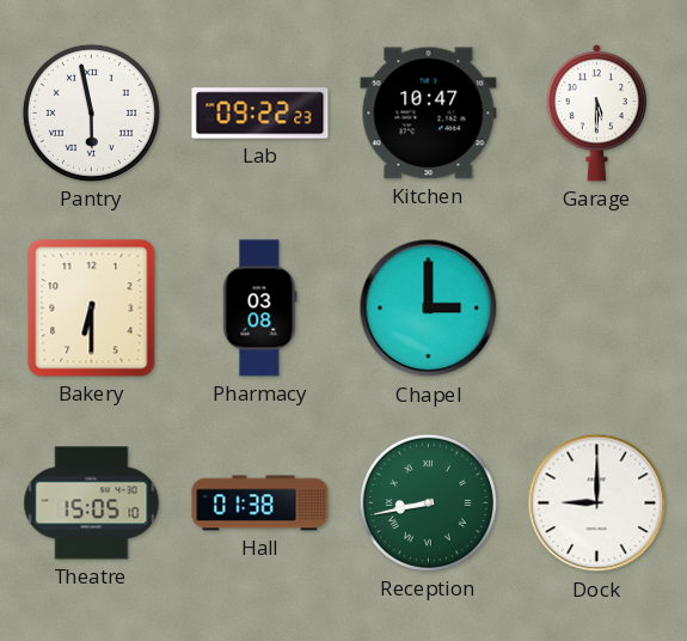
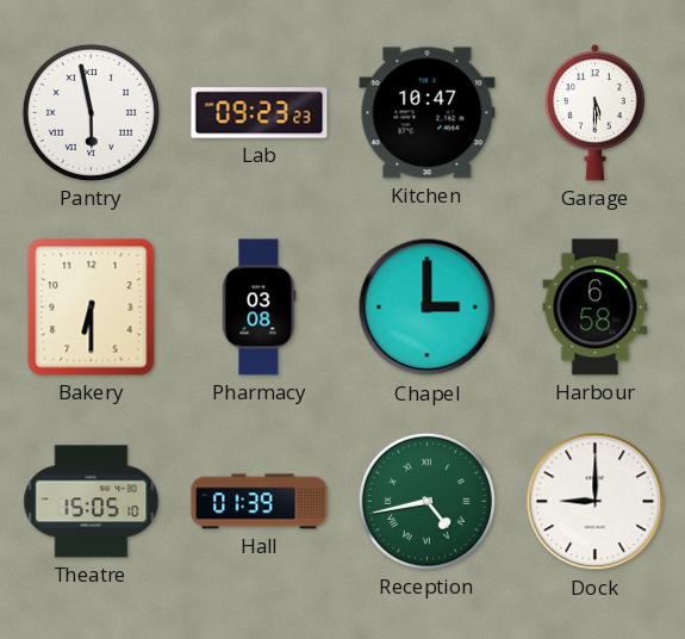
Lab: 09:22 -> 09:23 (260, 113)
Harbour: none -> 6:58 (596, 308)
Hall: 01:38 -> 01:39 (260, 502)
Reception: 8:43 -> 4:43 (426, 501)
